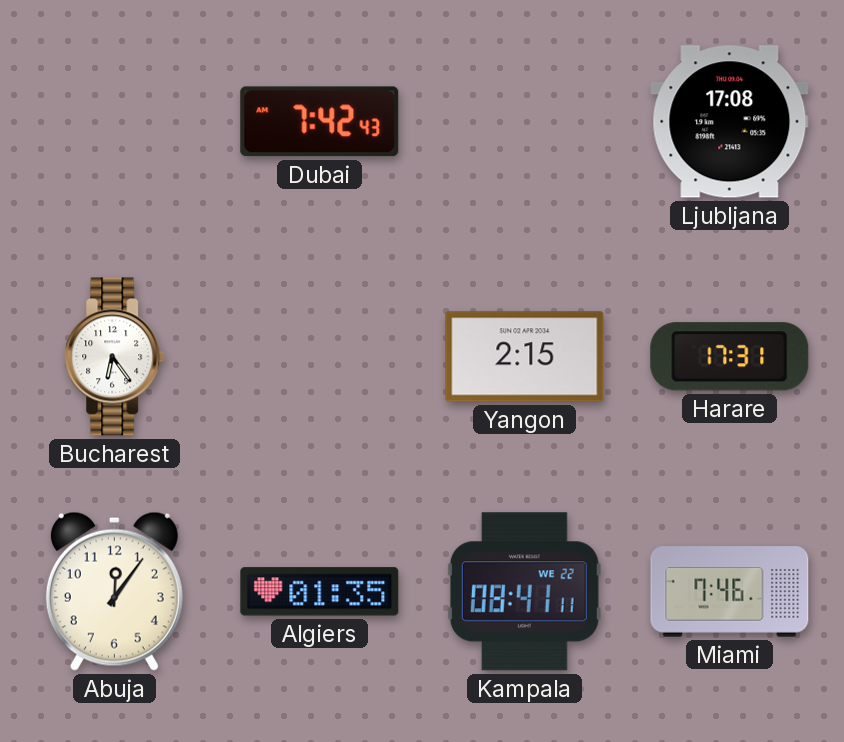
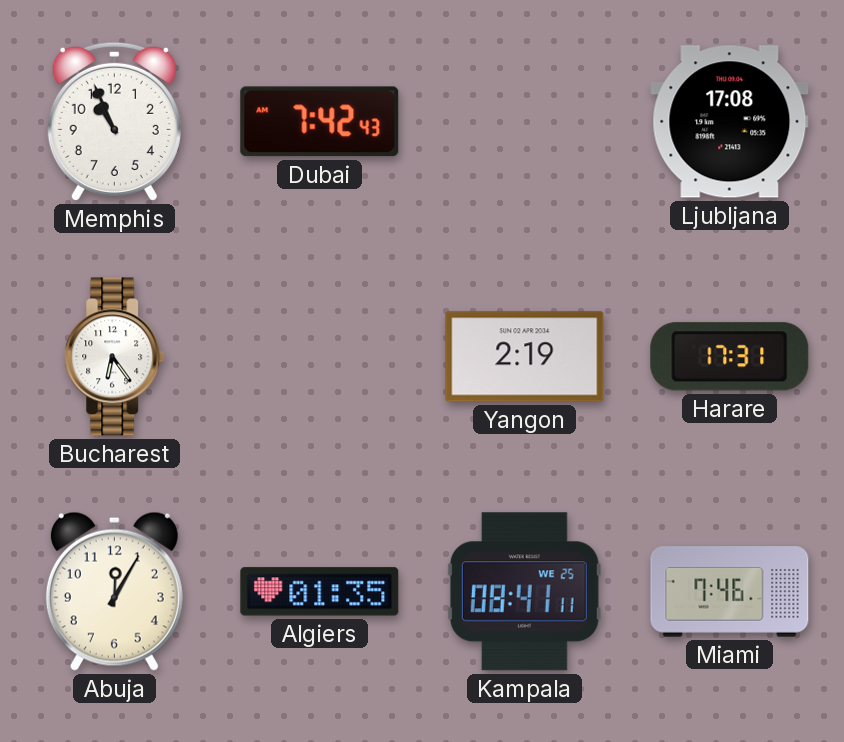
Memphis: none -> 10:56 (114, 121)
Yangon: 2:15 -> 2:19 (525, 357)
Abuja: 12:06 -> 12:05 (114, 591)
Kampala date: WE 22 -> WE 25 (524, 592)
